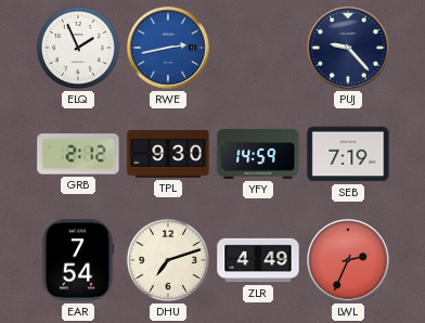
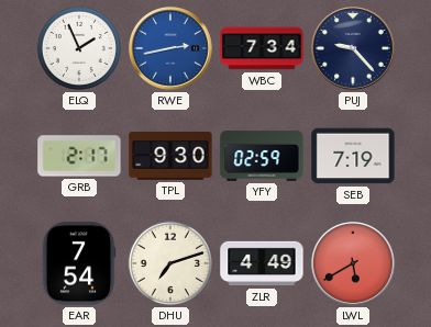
WBC: none -> 7:34 (262, 48)
GRB: 2:12 -> 2:17 (79, 156)
YFY: 14:59 -> 02:59 (262, 156)
LWL: 2:34 -> 5:40 (354, 264)
